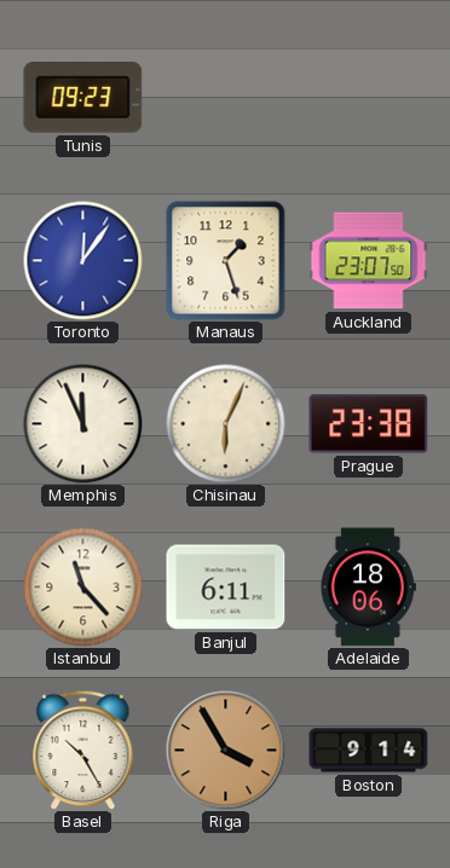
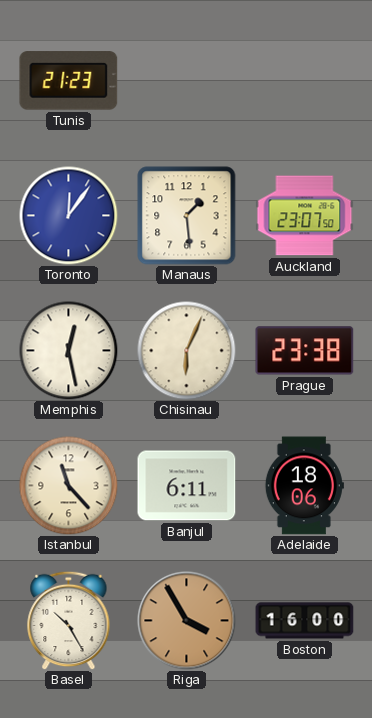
Tunis: 09:23 -> 21:23 (69, 81)
Manaus: 1:27 -> 1:29 (187, 216)
Memphis: 11:56 -> 12:28 (69, 351)
Boston: 9:14 -> 16:00 (305, 621)
